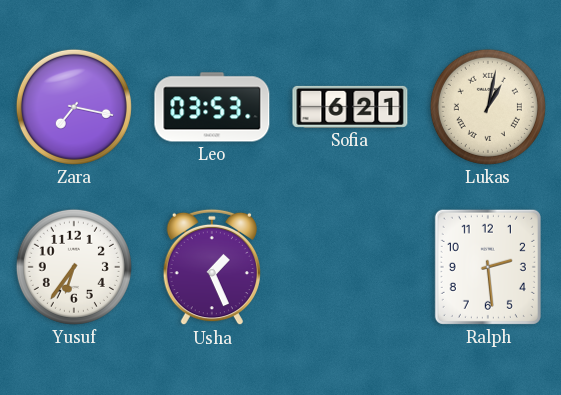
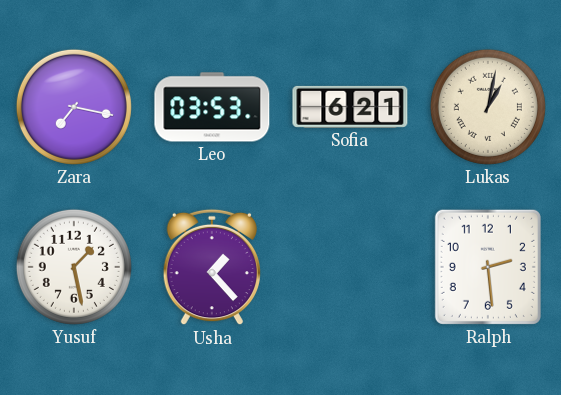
Yusuf: 6:36 -> 1:28 (74, 267)
Usha: 1:26 -> 1:23 (212, 267)
